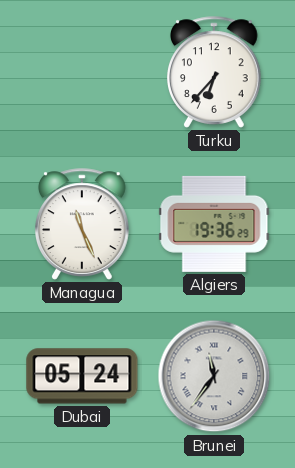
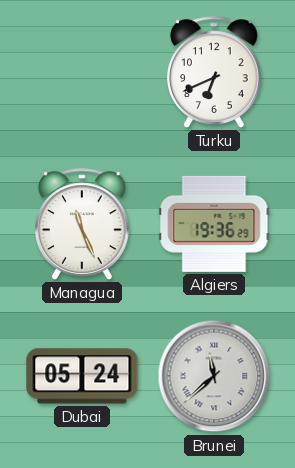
Turku: 6:37 -> 6:41 (215, 72)
Brunei: 11:36 -> 11:38 (214, 376)
